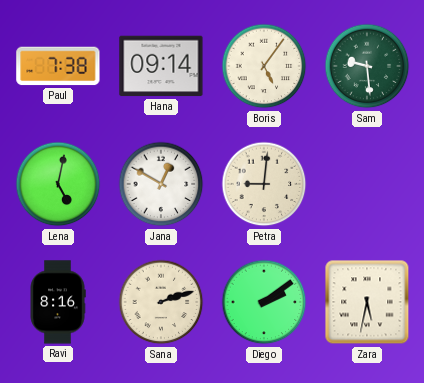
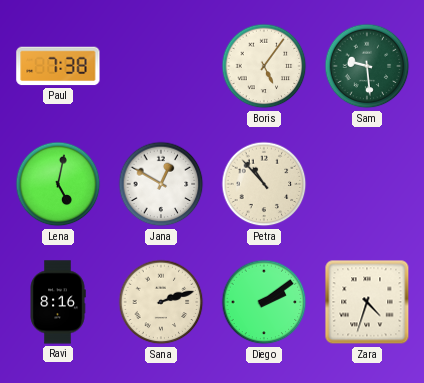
Hana: 09:14 -> none (161, 66)
Petra: 9:01 -> 10:53 (264, 184)
Zara: 5:32 -> 4:33 (367, 302)
